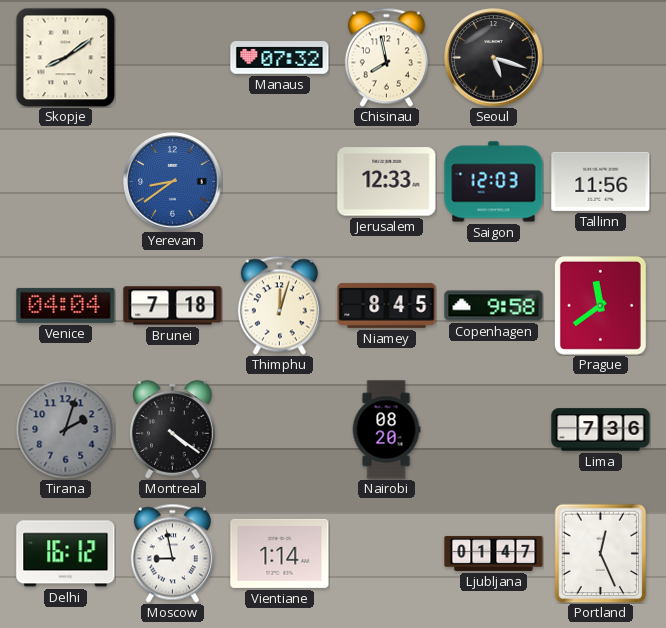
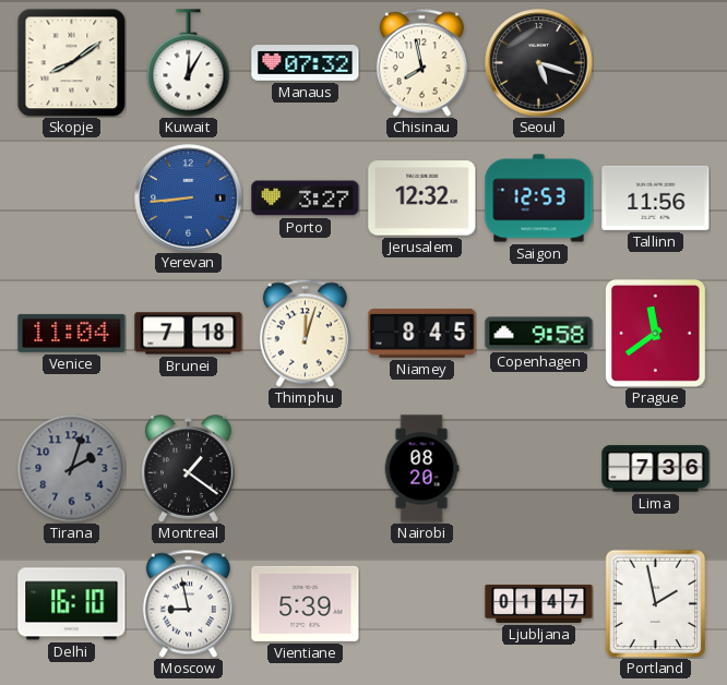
Kuwait: none -> 12:05 (189, 63)
Yerevan: 8:39 -> 8:44 (189, 199)
Porto: none -> 3:27 (306, 199)
Jerusalem: 12:33 -> 12:32 (422, 199)
Saigon: 12:03 -> 12:53 (539, 199)
Venice: 04:04 -> 11:04 (72, 333)
Montreal: 4:21 -> 1:21 (189, 469)
Delhi: 16:12 -> 16:10 (72, 604)
Vientiane: 1:14 -> 5:39 (306, 603)
Portland: 12:26 -> 1:58 (656, 603)
